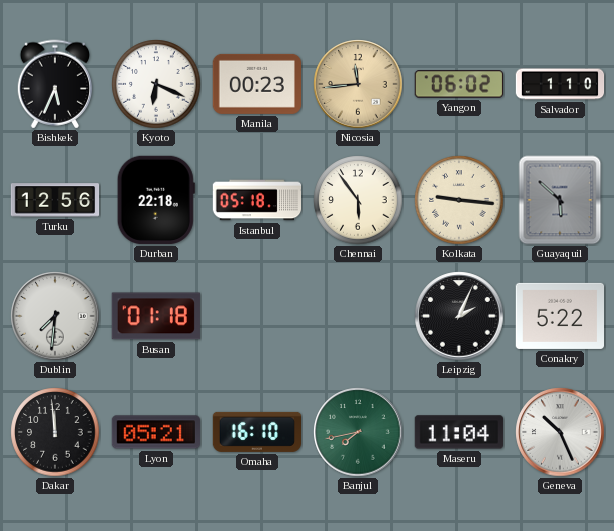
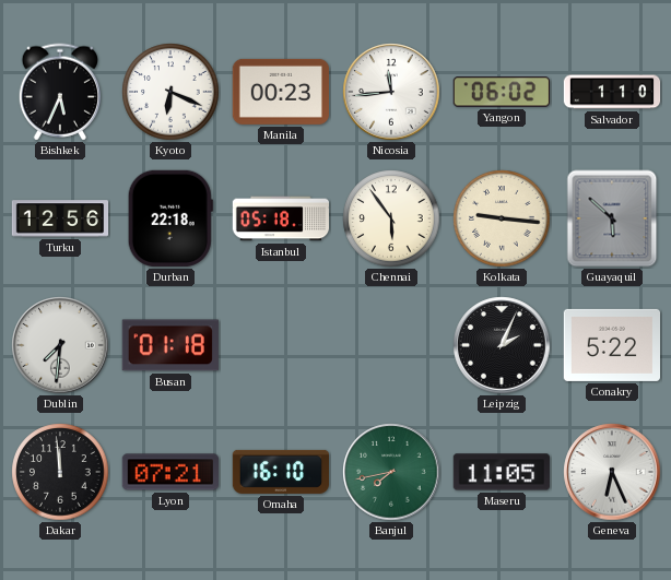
Nicosia dial: champagne -> white (391, 92)
Lyon: 05:21 -> 07:21 (170, 472)
Maseru: 11:04 -> 11:05 (502, 472)
Geneva: 10:26 -> 6:26 (612, 472)
